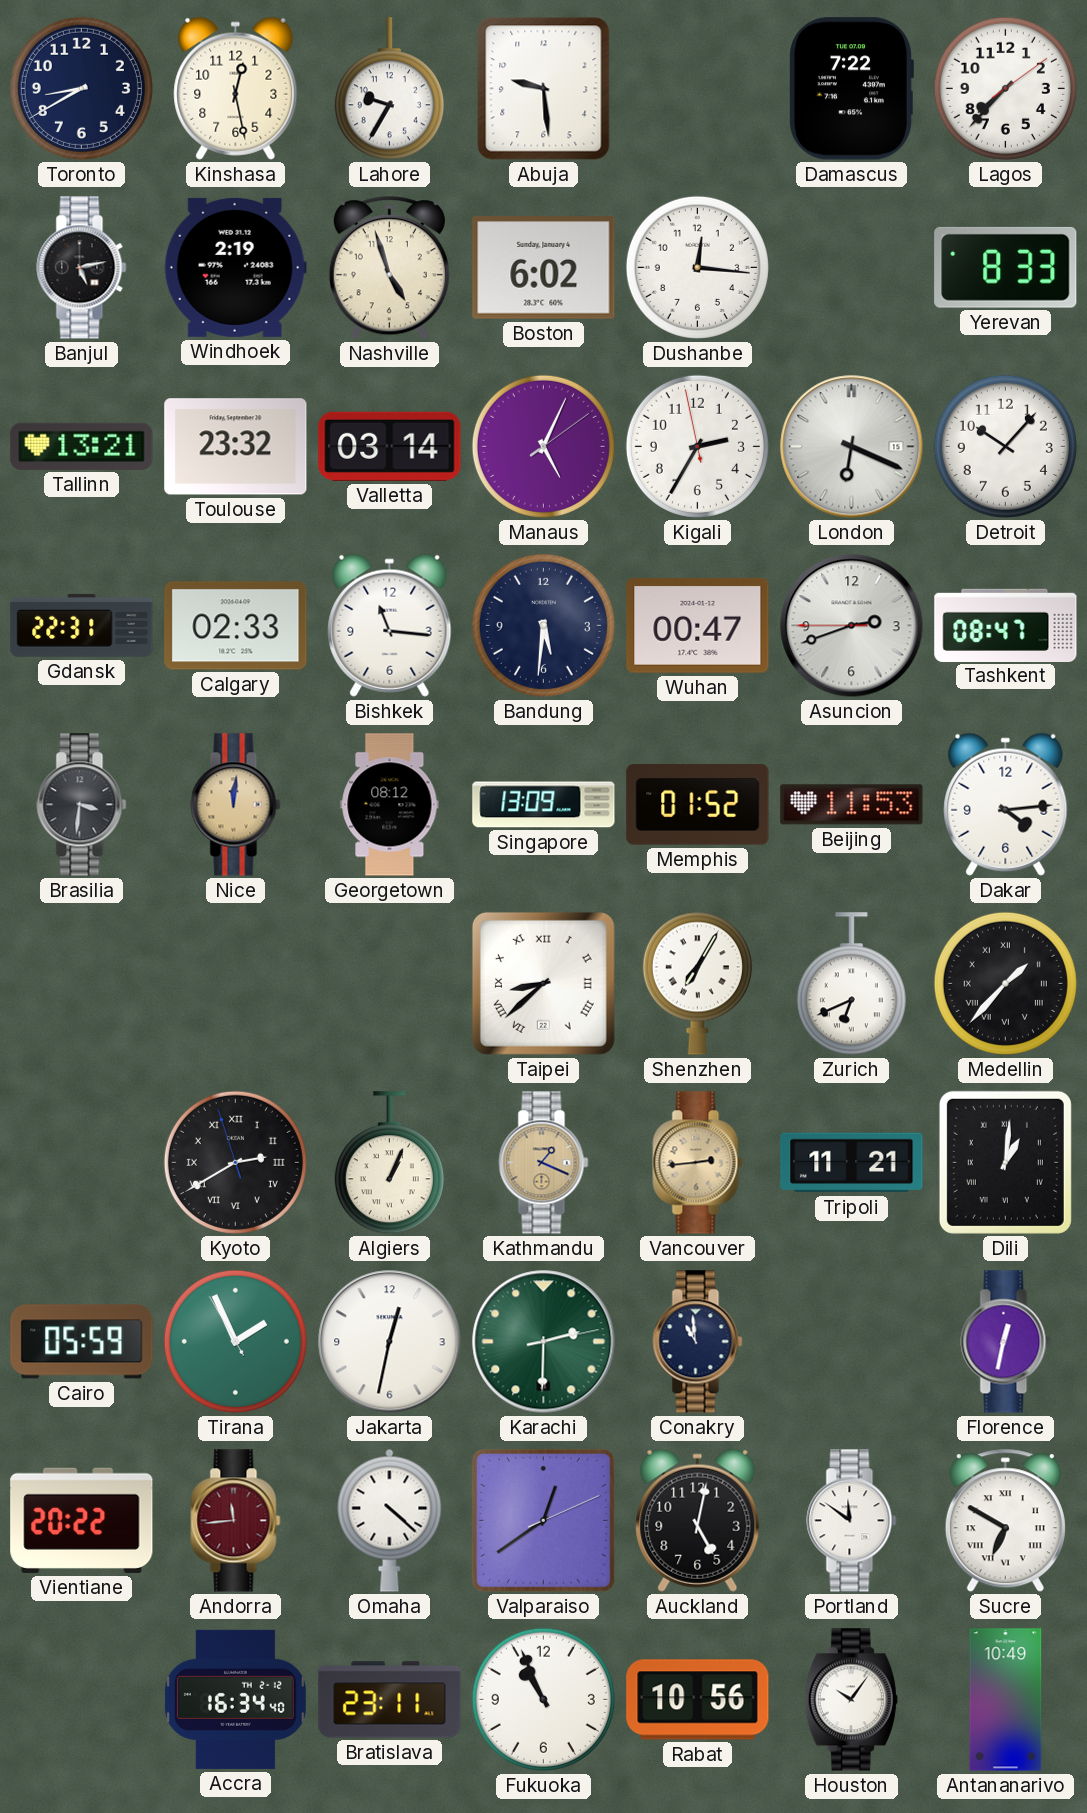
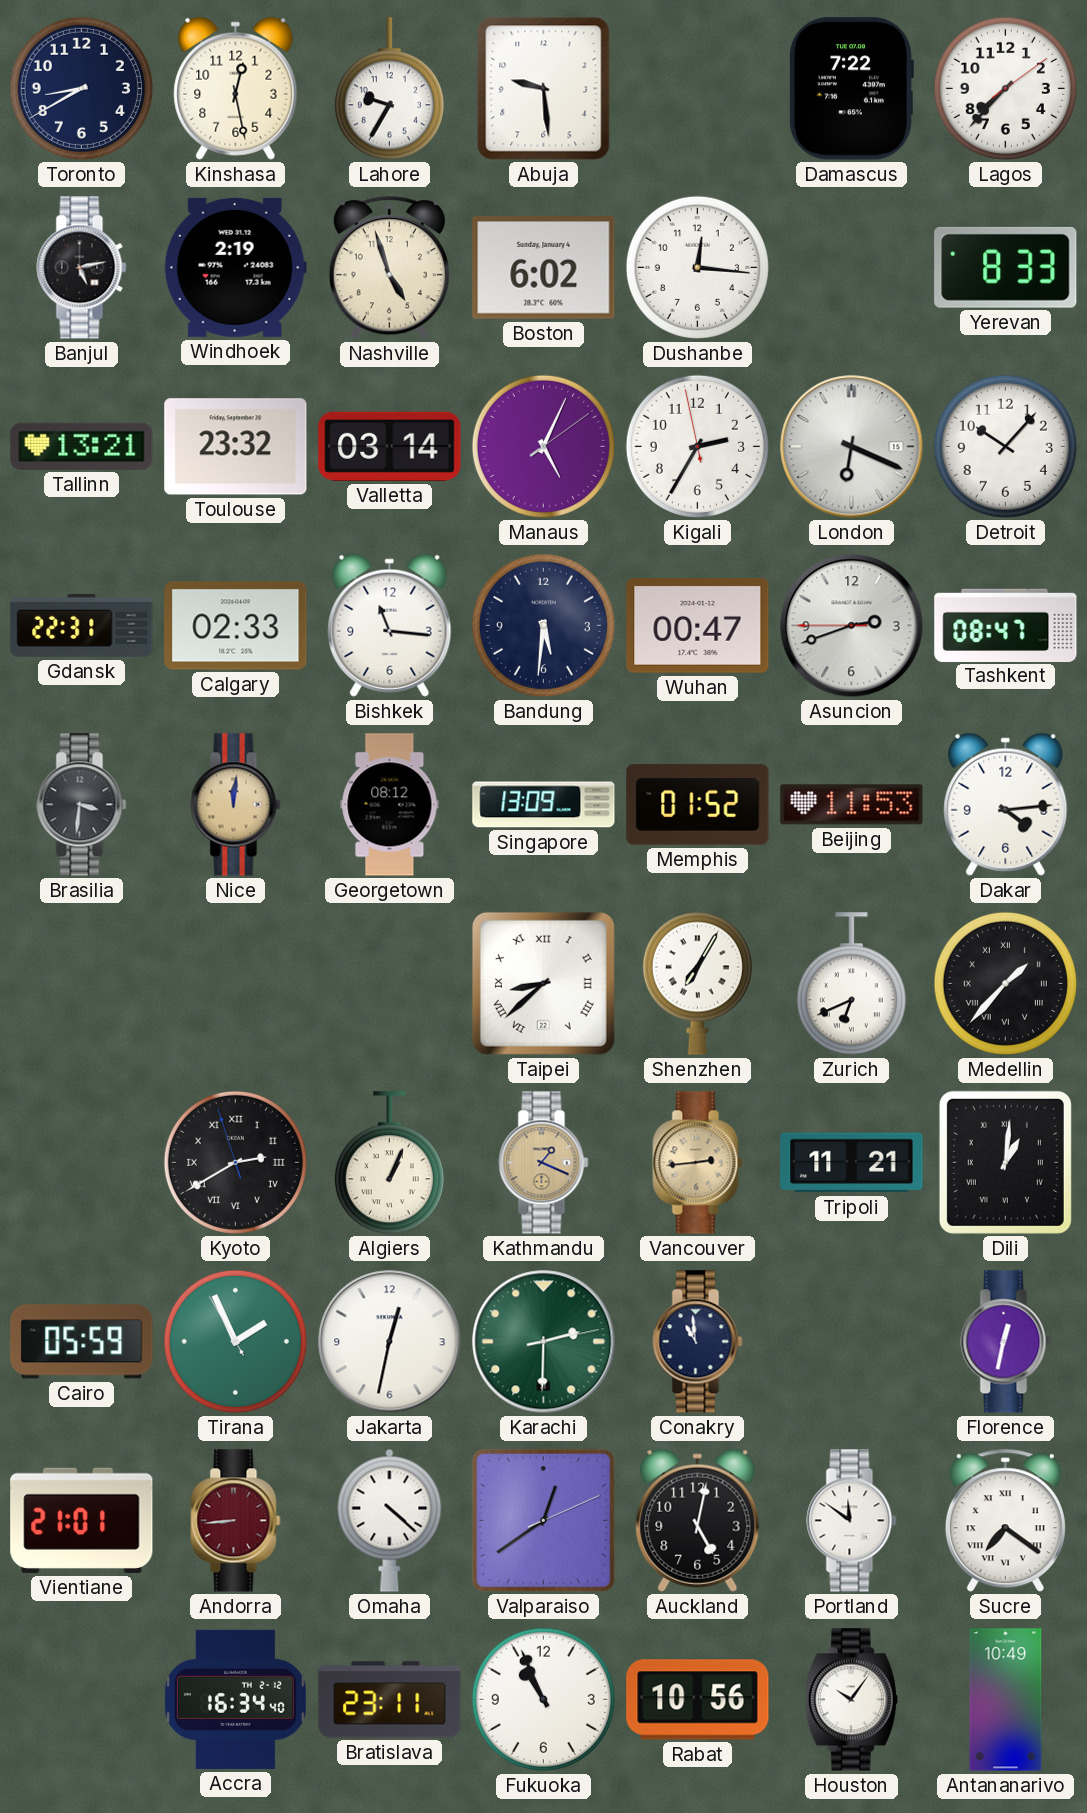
Vientiane: 20:22 -> 21:01 (82, 1520)
Andorra: 11:44 -> 8:44 (236, 1521)
Sucre: 6:50 -> 7:21 (1005, 1521)
